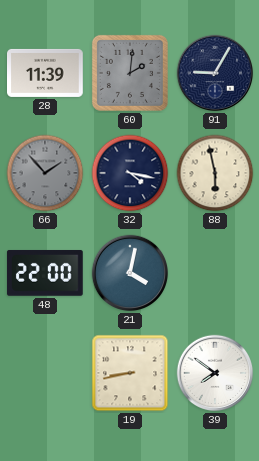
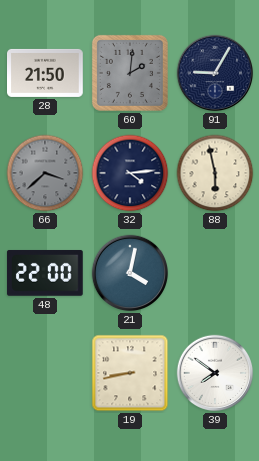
28: 11:39 -> 21:50 (46, 73)
66: 1:53 -> 3:38 (45, 173)
32: 4:17 -> 4:14 (130, 173)
